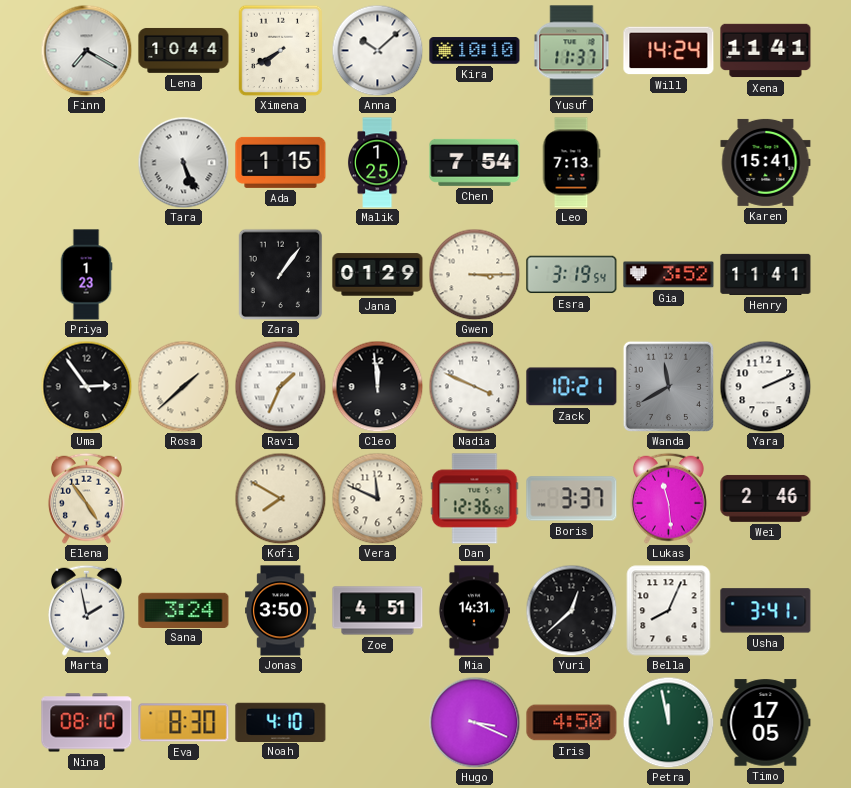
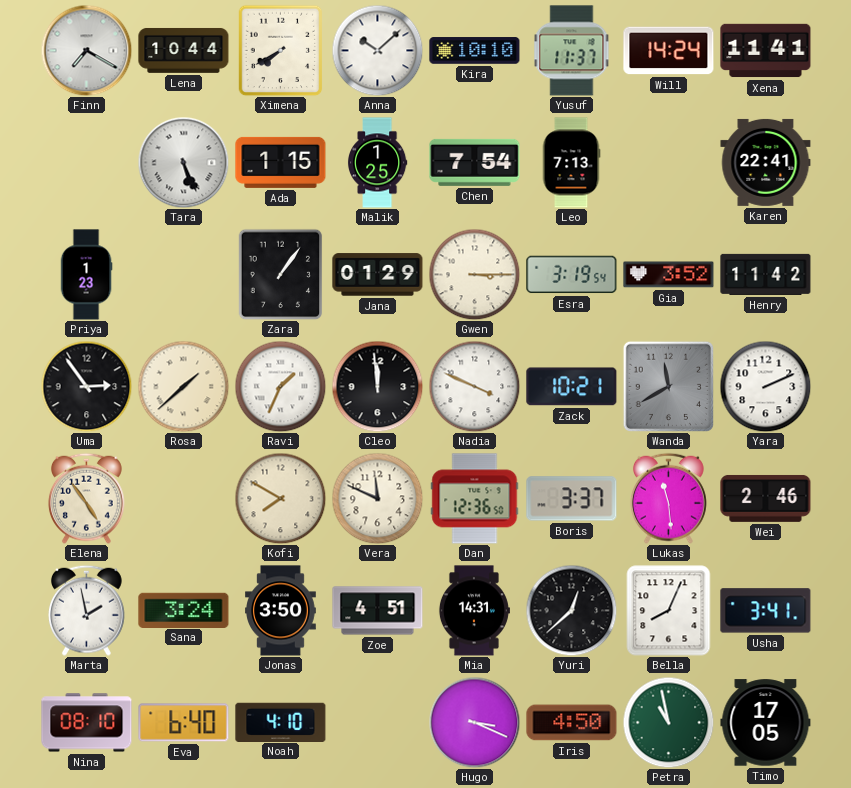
Karen: 15:41 -> 22:41 (766, 162)
Henry: 11:41 -> 11:42 (766, 274)
Eva: 8:30 -> 6:40 (184, 723)
Petra: 11:58 -> 10:58 (668, 722)
